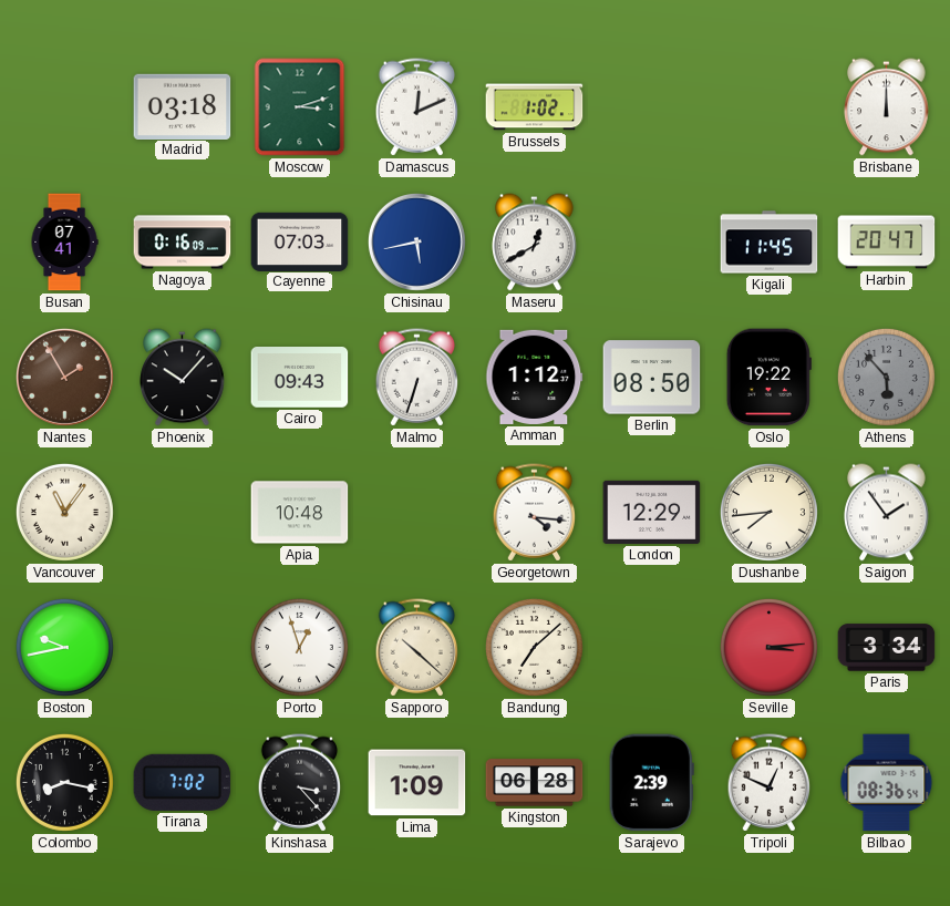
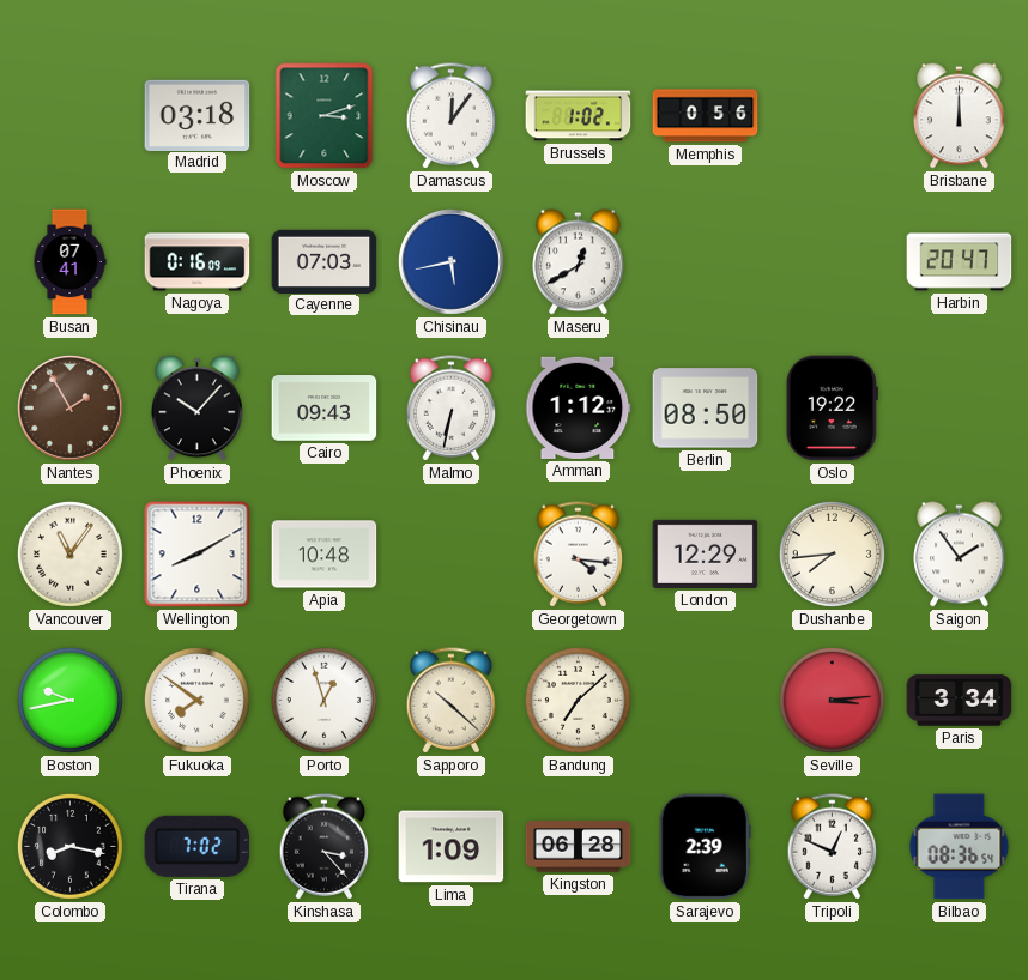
Damascus: 12:11 -> 12:06 (452, 116)
Memphis: none -> 0:56 (706, 116)
Kigali: 11:45 -> none (770, 243)
Malmo: 6:33 -> 6:32 (452, 409)
Athens: 5:53 -> none (886, 377)
Wellington: none -> 8:10 (198, 555)
Fukuoka: none -> 7:51 (196, 700)
